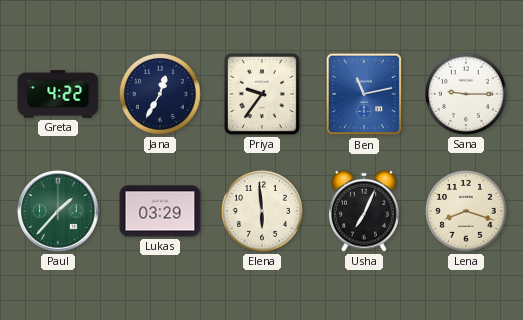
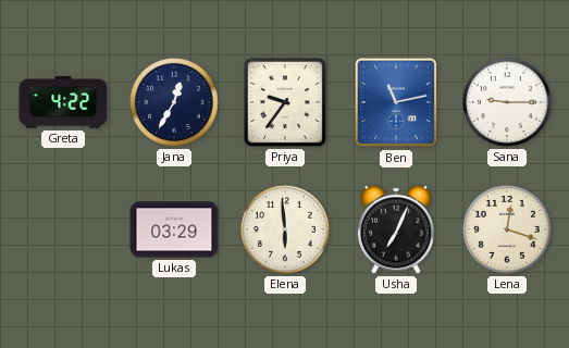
Paul: 1:37 -> none (58, 211)
Lena: 8:18 -> 12:18 (508, 231)
